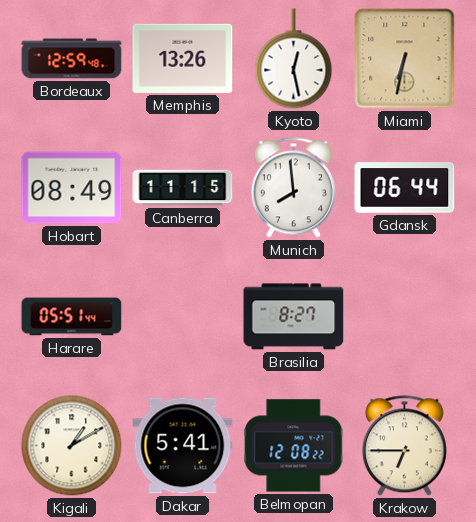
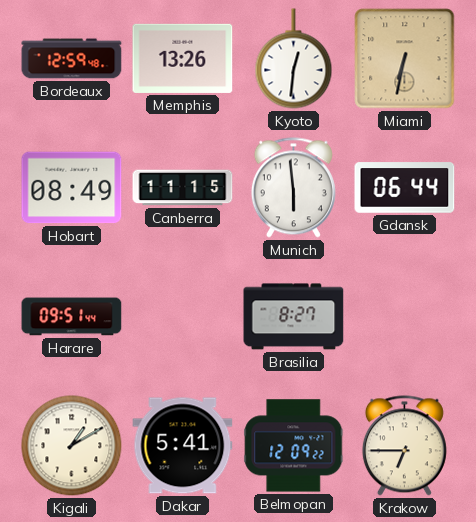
Kyoto: 12:28 -> 12:31 (294, 59)
Munich: 7:59 -> 5:59 (293, 188)
Harare: 05:51 -> 09:51 (72, 317)
Belmopan: 12:08 -> 12:09 (294, 446)
